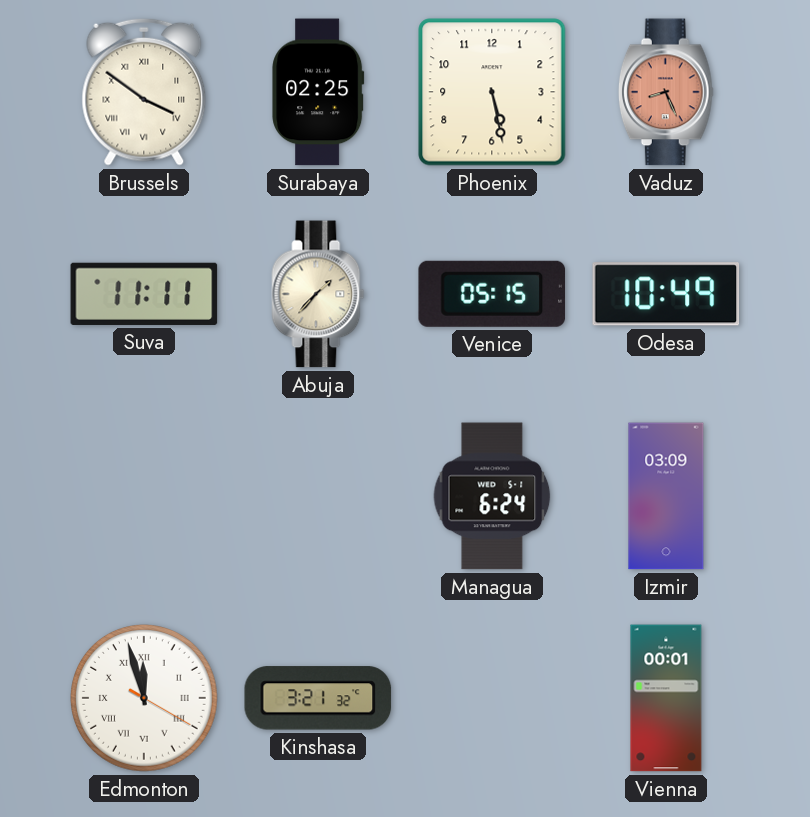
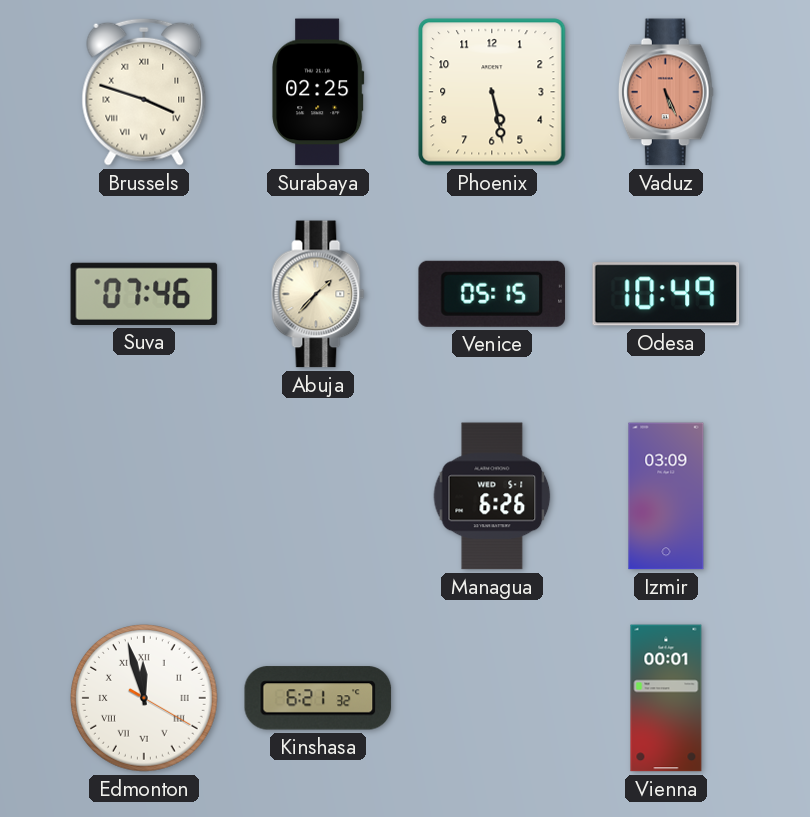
Brussels: 3:51 -> 3:48 (144, 92)
Vaduz: 8:26 -> 5:26 (666, 92)
Suva: 11:11 -> 07:46 (144, 294)
Managua: 6:24 -> 6:26 (492, 496)
Kinshasa: 3:21 -> 6:21 (318, 698)
